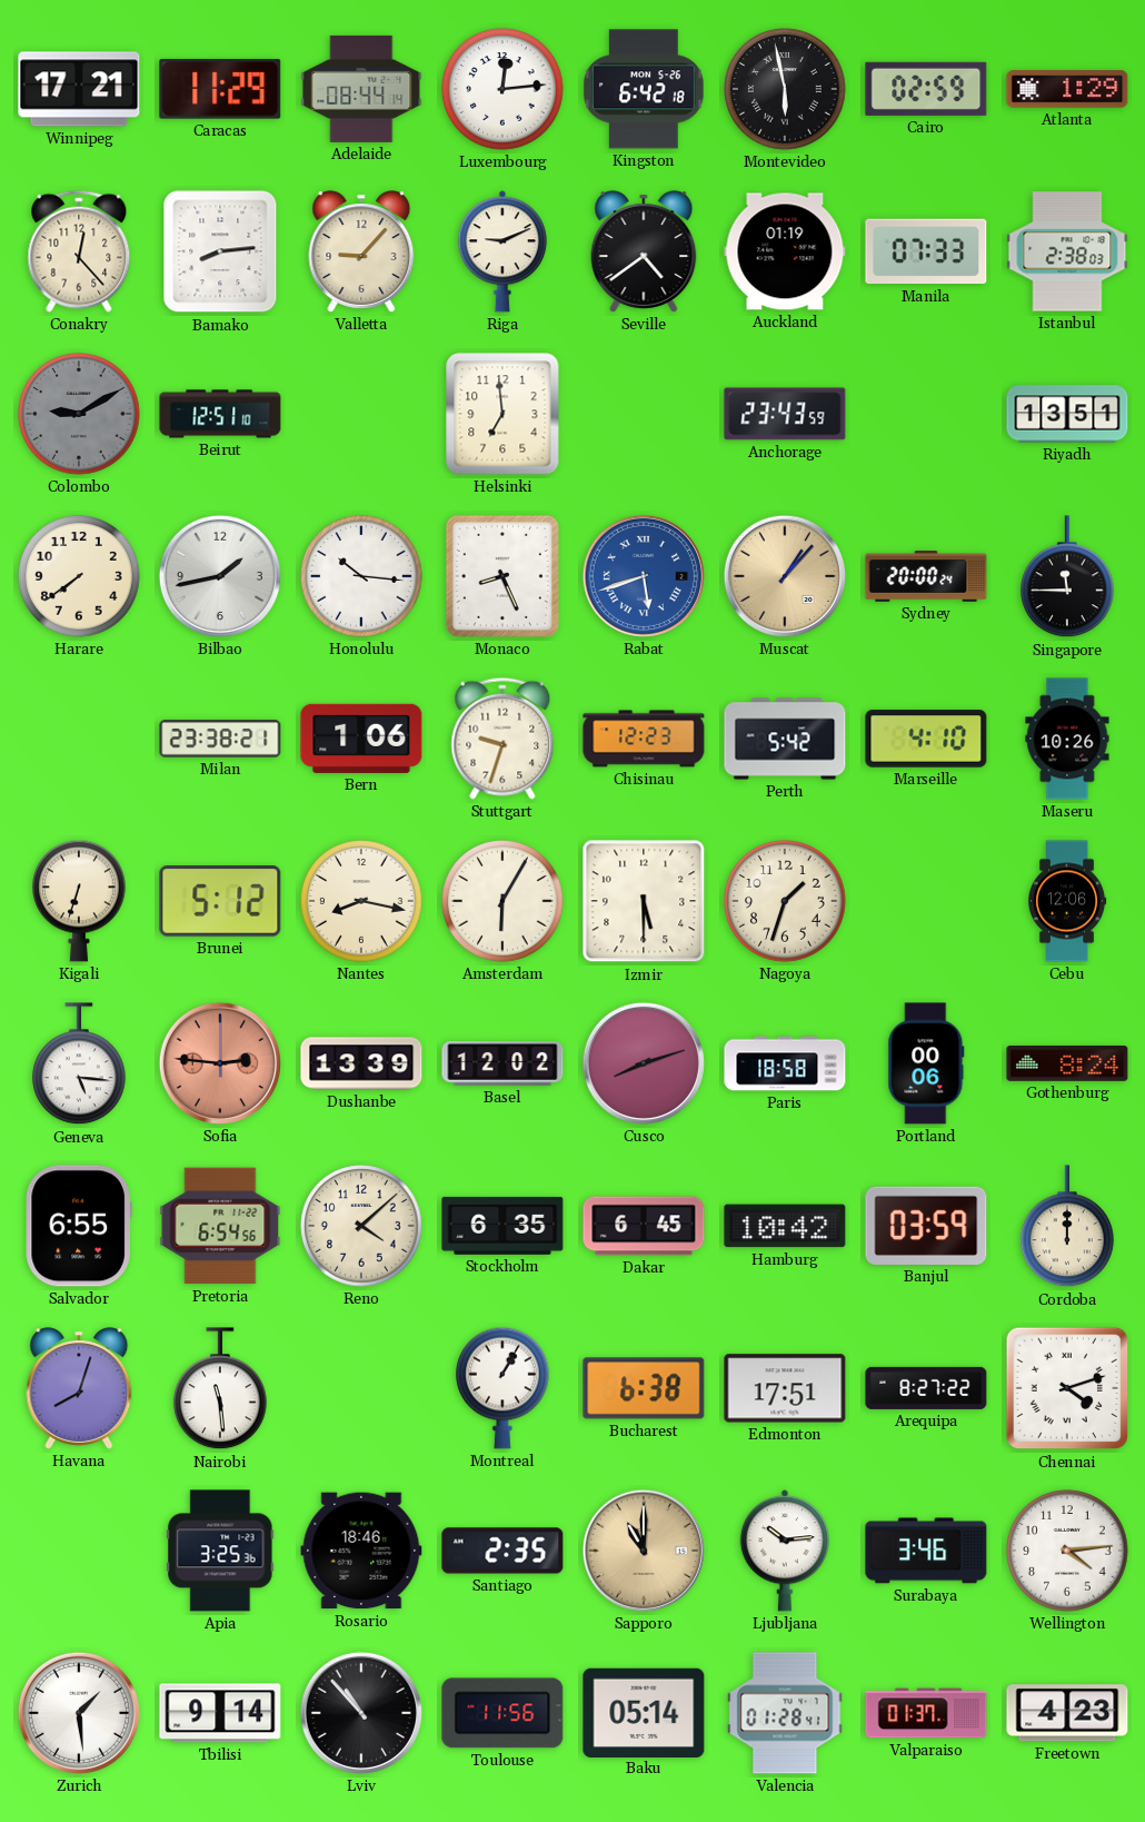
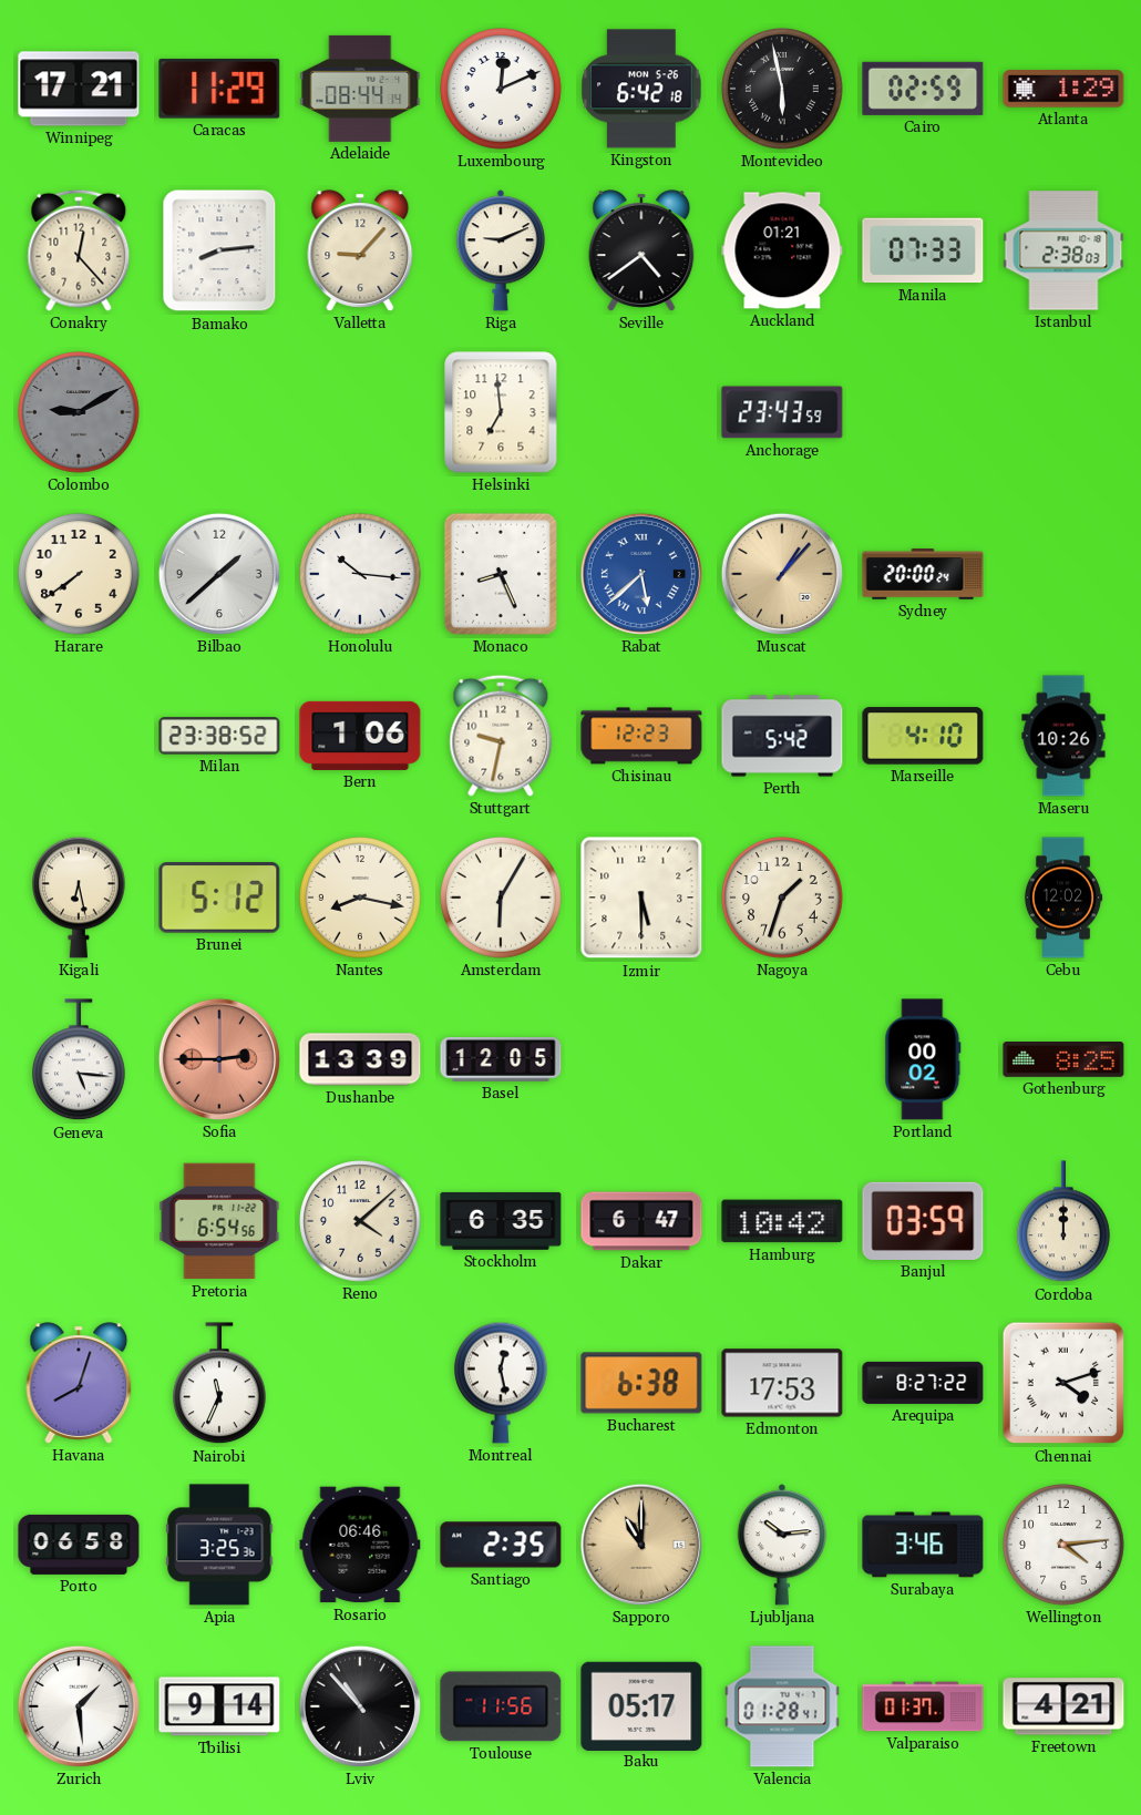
Luxembourg: 12:14 -> 12:11 (501, 89)
Auckland: 01:19 -> 01:21 (782, 250)
Beirut: 12:51 -> none (220, 414)
Riyadh: 13:51 -> none (1067, 414)
Bilbao: 1:43 -> 1:38 (219, 574)
Rabat: 5:42 -> 5:38 (641, 574)
Singapore: 11:45 -> none (1068, 577)
Milan: 23:38:21 -> 23:38:52 (219, 736)
Stuttgart: 9:33 -> 9:32 (501, 736)
Kigali: 6:33 -> 6:28 (80, 898)
Cebu: 12:06 -> 12:02 (1063, 898)
Sofia: 2:46 -> 2:45 (219, 1059)
Basel: 12:02 -> 12:05 (501, 1060)
Cusco: 8:12 -> none (644, 1063)
Paris: 18:58 -> none (785, 1063)
Portland: 00:06 -> 00:02 (923, 1059)
Gothenburg: 8:24 -> 8:25 (1063, 1060)
Salvador: 6:55 -> none (79, 1226)
Dakar: 6:45 -> 6:47 (641, 1221)
Nairobi: 11:29 -> 11:34 (220, 1384)
Montreal: 1:05 -> 12:28 (502, 1383)
Edmonton: 17:51 -> 17:53 (782, 1383)
Porto: none -> 06:58 (79, 1545)
Rosario: 18:46 -> 06:46 (360, 1545)
Baku: 05:14 -> 05:17 (641, 1705)
Freetown: 4:23 -> 4:21 (1063, 1706)
